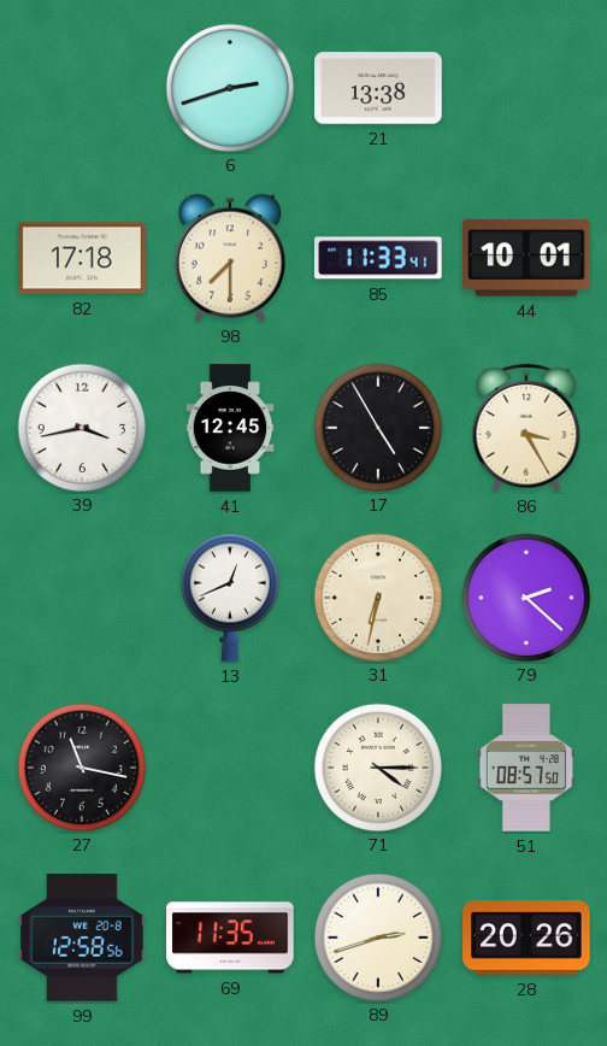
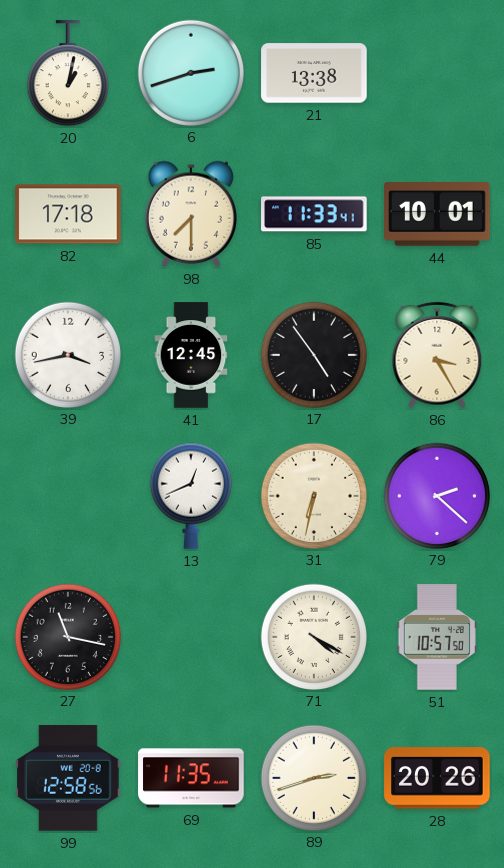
20: none -> 1:02 (68, 74)
17: 4:55 -> 4:54 (313, 354)
71: 4:15 -> 4:20 (313, 636)
51: 08:57 -> 10:57 (437, 637)
